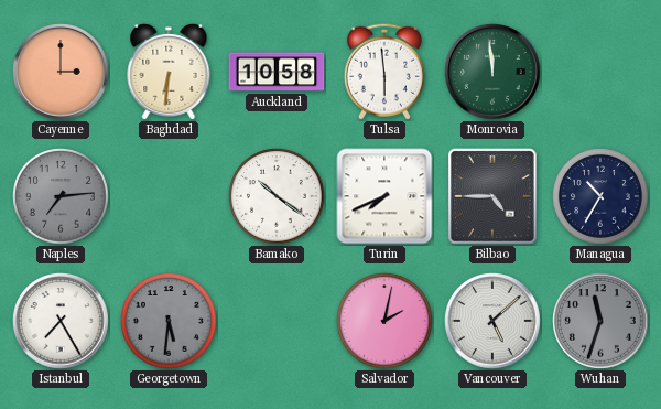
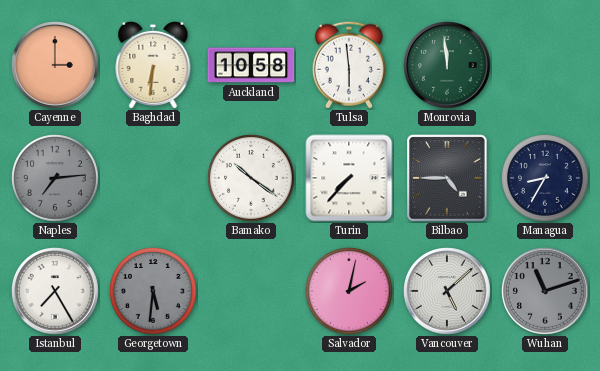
Turin: 7:41 -> 7:37 (349, 178)
Managua: 10:35 -> 8:35 (546, 179)
Wuhan: 11:33 -> 11:12 (545, 291)
